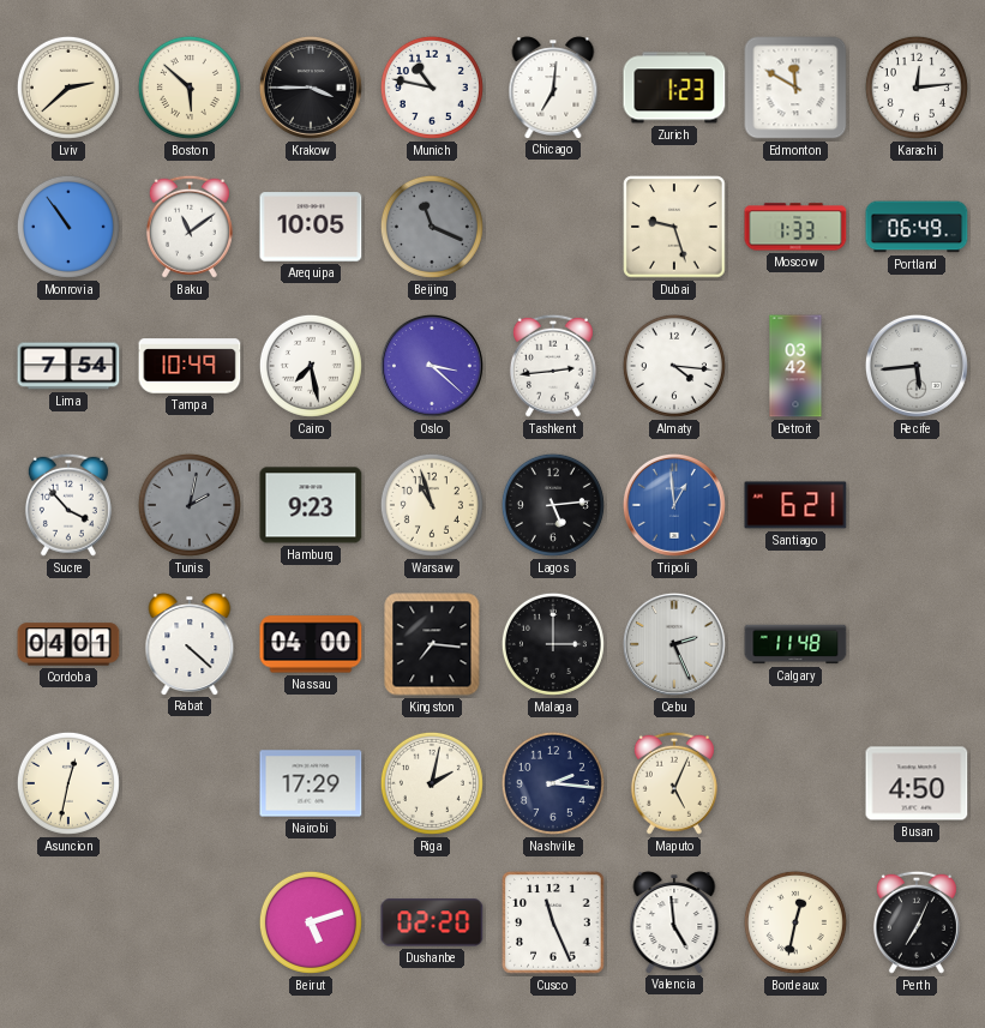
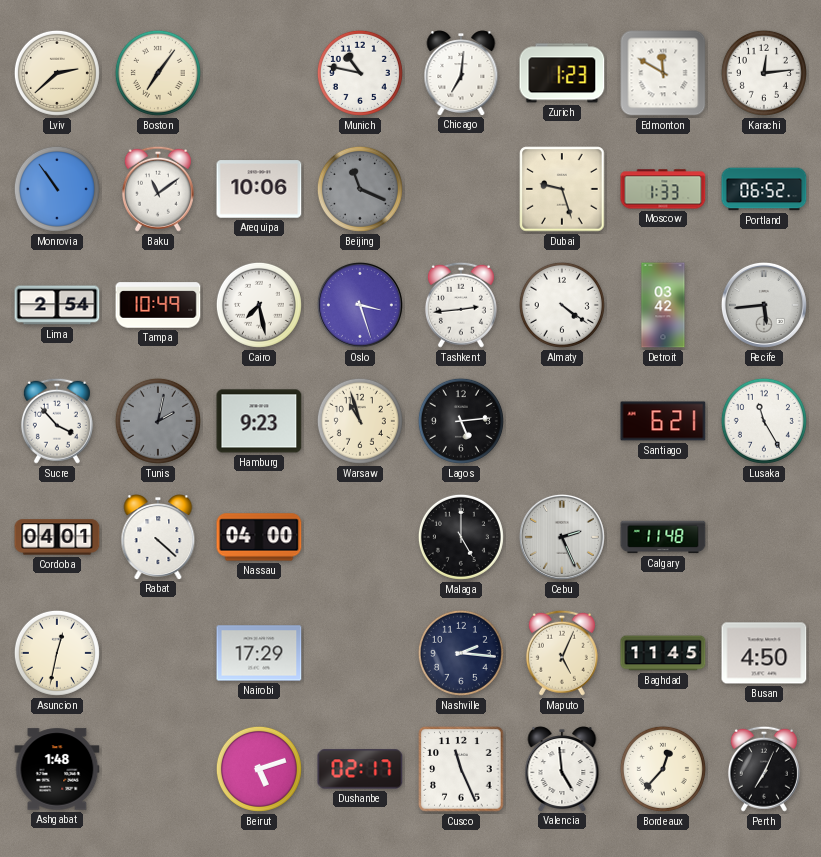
Boston: 5:52 -> 7:06 (158, 73)
Krakow: 3:45 -> none (311, 88)
Arequipa: 10:05 -> 10:06 (259, 189)
Portland: 06:49 -> 06:52 (764, 189)
Lima: 7:54 -> 2:54 (57, 305)
Oslo: 3:22 -> 3:27 (360, 305)
Almaty: 4:16 -> 4:21 (562, 305)
Tripoli: 12:59 -> none (674, 505)
Lusaka: none -> 11:25 (764, 421)
Kingston: 7:16 -> none (432, 644)
Malaga: 3:00 -> 5:00 (461, 537)
Riga: 2:02 -> none (432, 783)
Baghdad: none -> 11:45 (663, 653)
Ashgabat: none -> 1:48 (57, 769)
Dushanbe: 02:20 -> 02:17 (360, 769)
Bordeaux: 12:32 -> 12:37 (663, 769)
